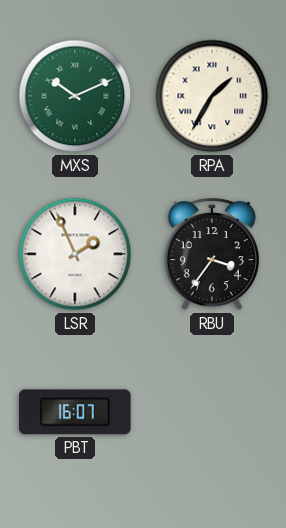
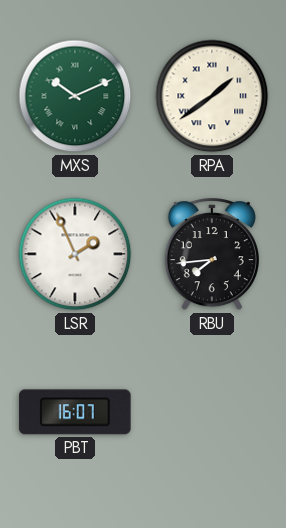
RPA: 1:35 -> 1:39 (212, 96)
RBU: 3:36 -> 7:44 (212, 255)
